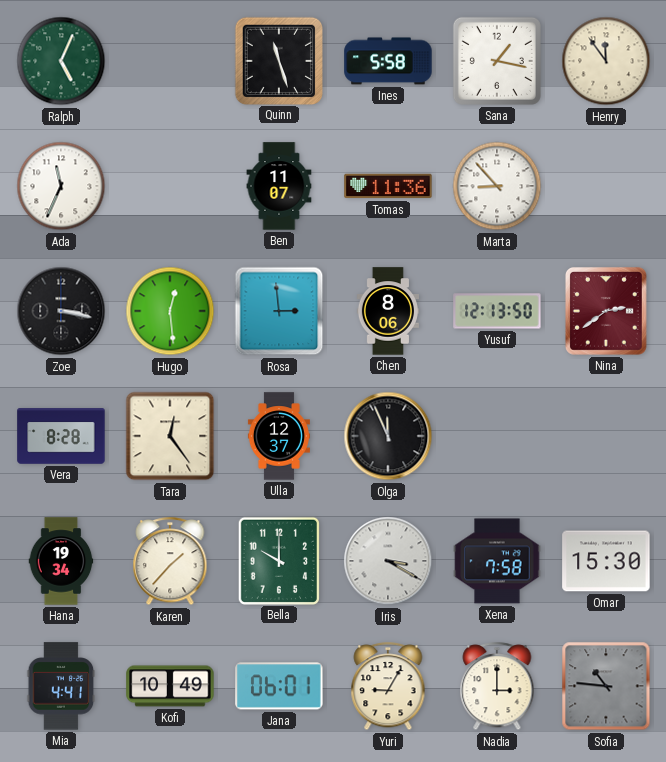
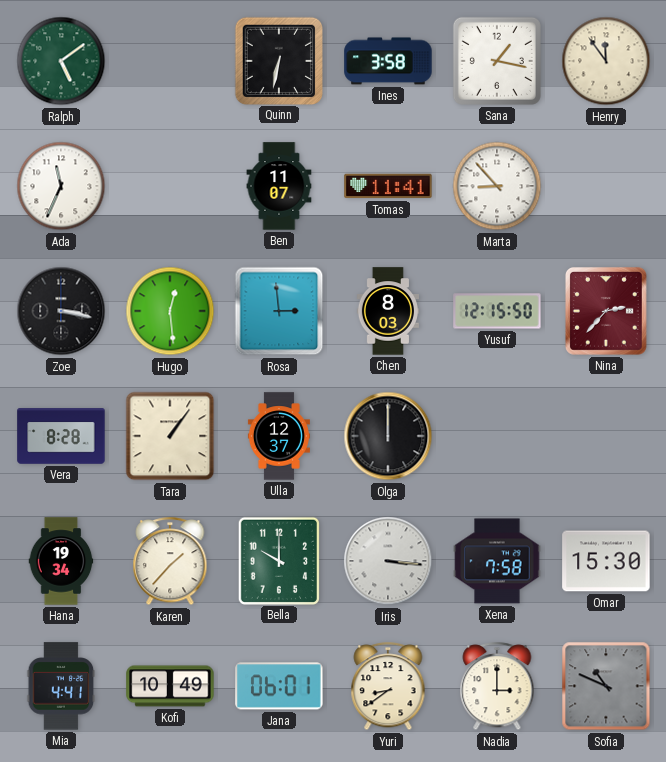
Ralph: 5:04 -> 5:09 (61, 61)
Quinn: 11:27 -> 6:32 (278, 60)
Ines: 5:58 -> 3:58 (388, 61)
Tomas: 11:36 -> 11:41 (388, 186)
Chen: 8:06 -> 8:03 (388, 311)
Yusuf: 12:13 -> 12:15 (497, 311)
Nina: 2:39 -> 2:37 (606, 311)
Tara: 12:24 -> 1:06 (170, 436)
Olga: 11:56 -> 12:00 (388, 436)
Iris: 3:20 -> 3:16 (388, 561)
Yuri: 9:05 -> 8:39 (388, 687)
Sofia: 10:46 -> 10:49 (606, 686)
